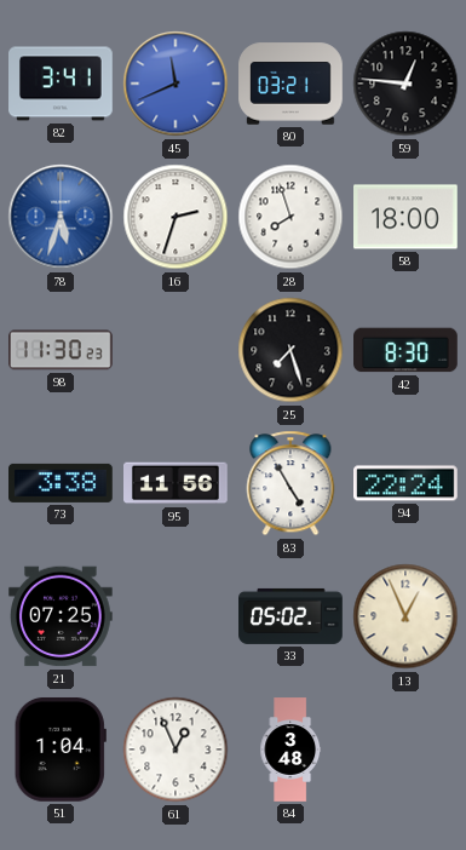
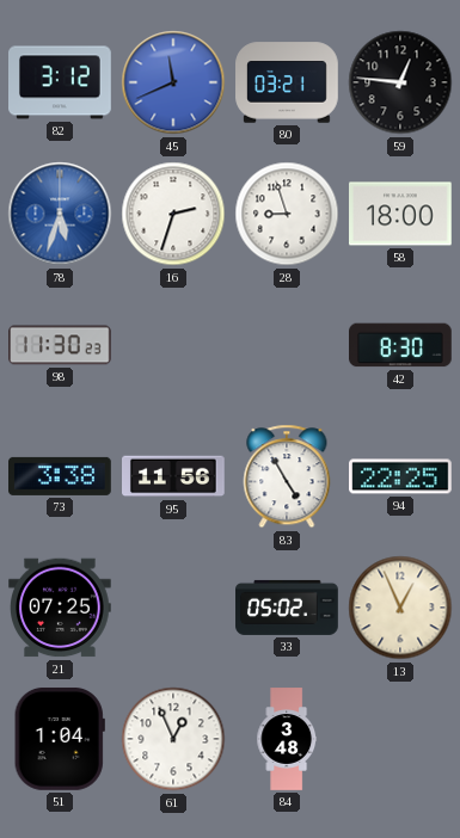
82: 3:41 -> 3:12 (60, 82)
28: 7:57 -> 8:57 (287, 214)
25: 7:27 -> none (290, 350)
94: 22:24 -> 22:25 (401, 476)
